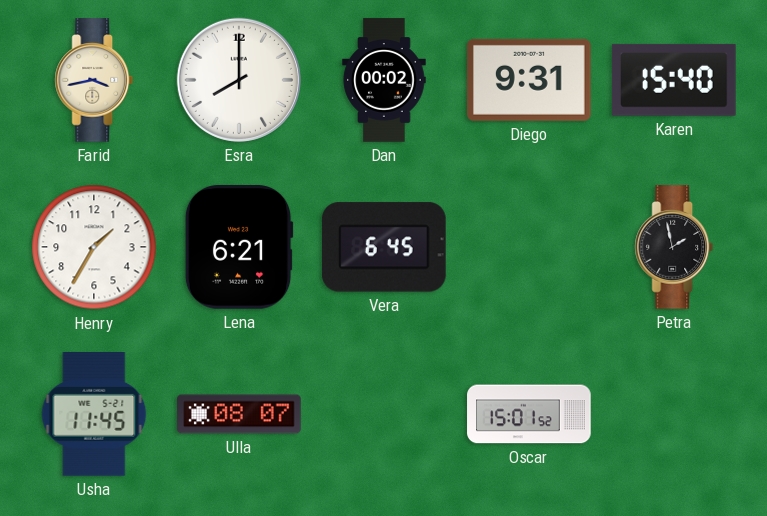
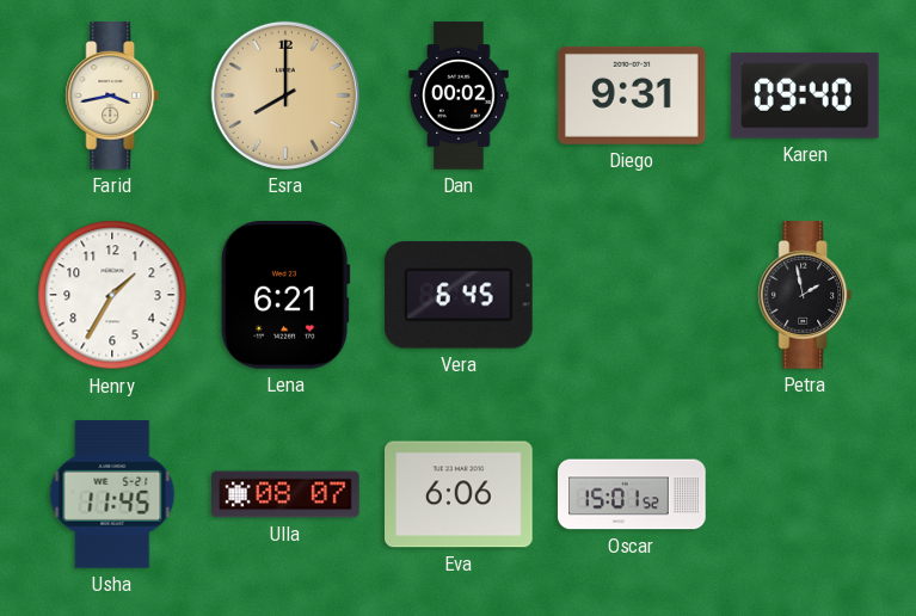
Esra dial: white -> champagne (285, 96)
Karen: 15:40 -> 09:40 (805, 96)
Eva: none -> 6:06 (460, 494)
